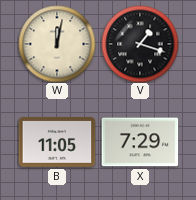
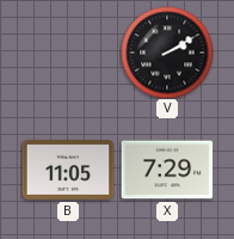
W: 12:02 -> none (57, 44)
V: 1:18 -> 2:10 (167, 53)
